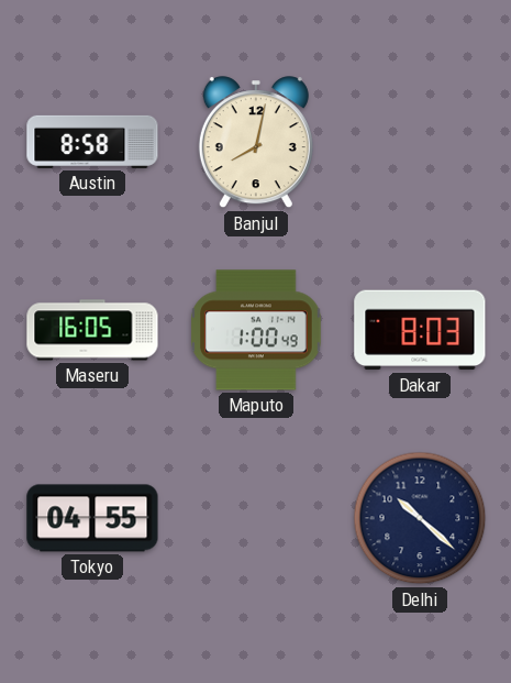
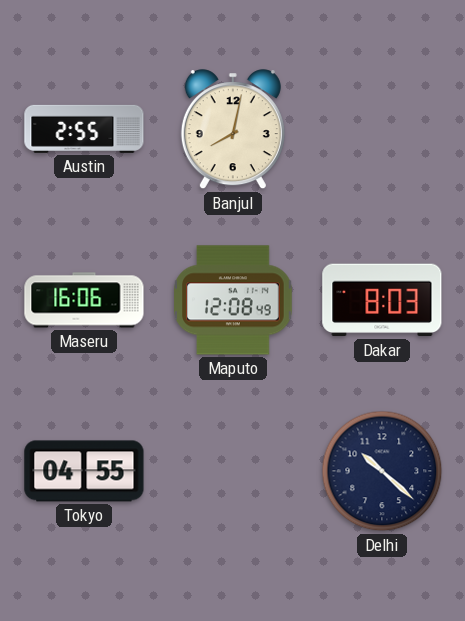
Austin: 8:58 -> 2:55 (84, 129)
Maseru: 16:05 -> 16:06 (84, 300)
Maputo: 1:00 -> 12:08 (233, 300)
